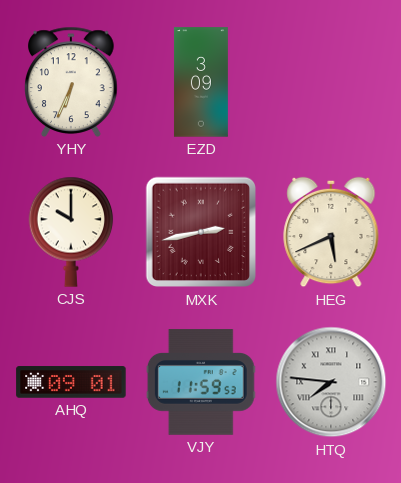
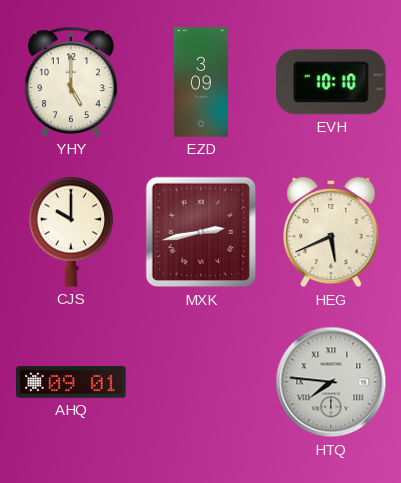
YHY: 6:34 -> 5:00 (72, 82)
EVH: none -> 10:10 (332, 82)
VJY: 11:59 -> none (201, 382)
